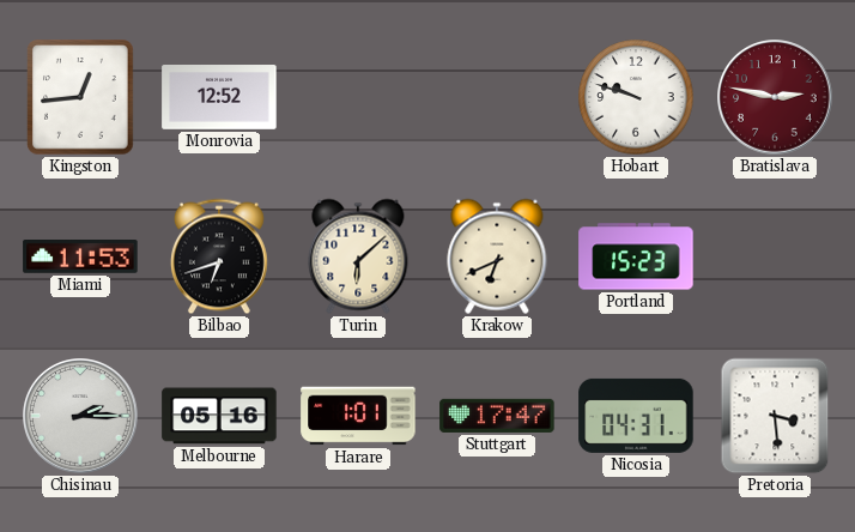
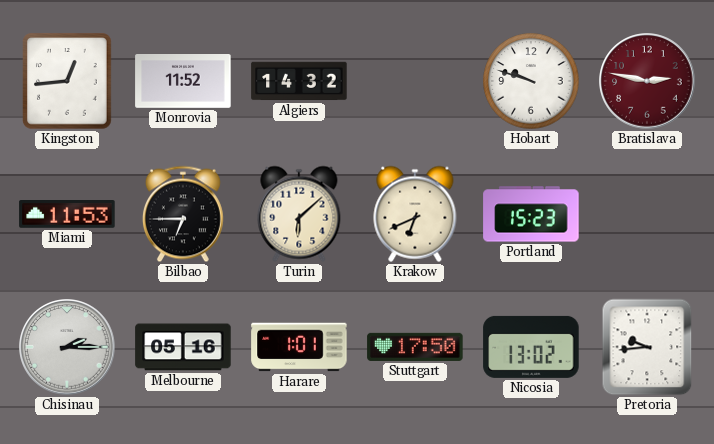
Monrovia: 12:52 -> 11:52 (183, 82)
Algiers: none -> 14:32 (299, 81)
Bilbao: 6:42 -> 6:45 (183, 214)
Stuttgart: 17:47 -> 17:50 (415, 347)
Nicosia: 04:31 -> 13:02 (531, 347)
Pretoria: 3:29 -> 9:44 (647, 347)
